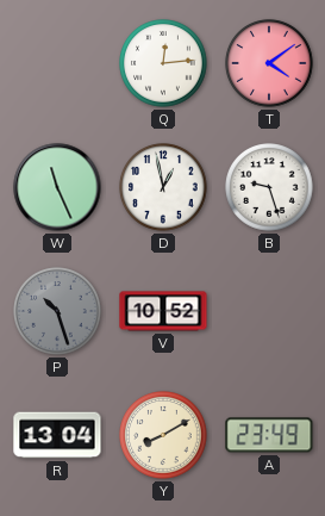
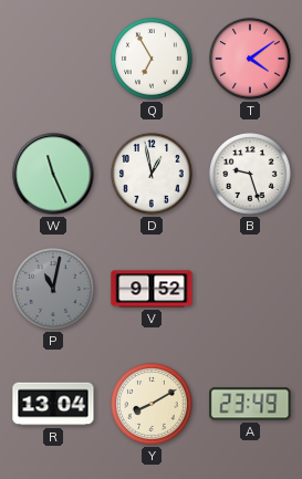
Q: 12:14 -> 6:55 (152, 59)
P: 10:27 -> 11:02 (53, 289)
V: 10:52 -> 9:52 (152, 289)
